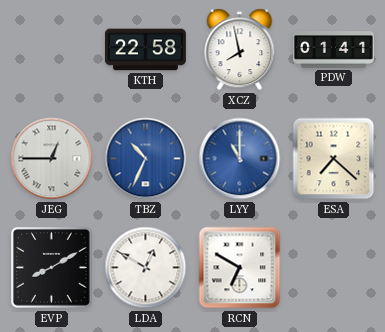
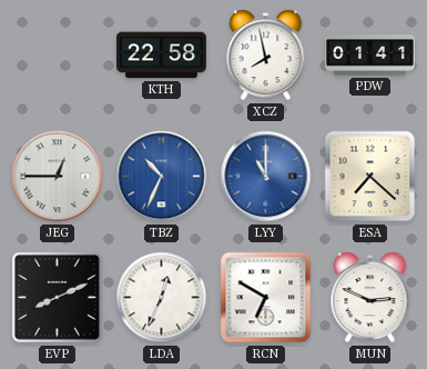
EVP: 8:10 -> 8:11 (57, 297)
LDA: 12:50 -> 12:34 (162, 298)
MUN: none -> 2:49 (370, 298)
